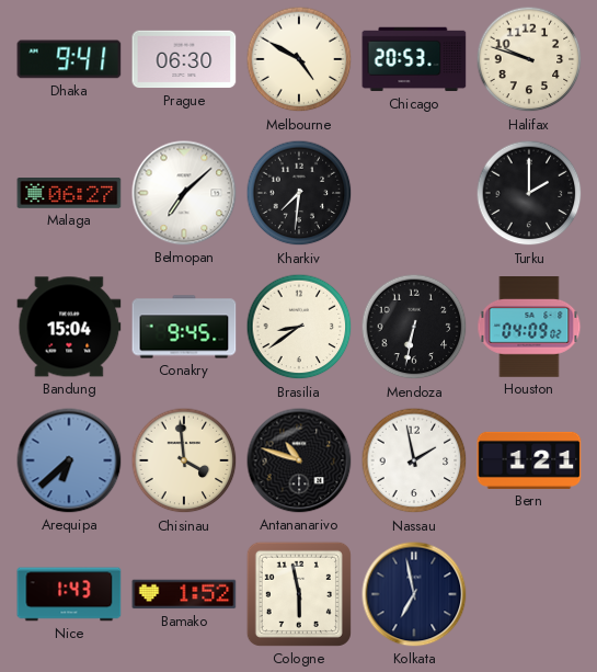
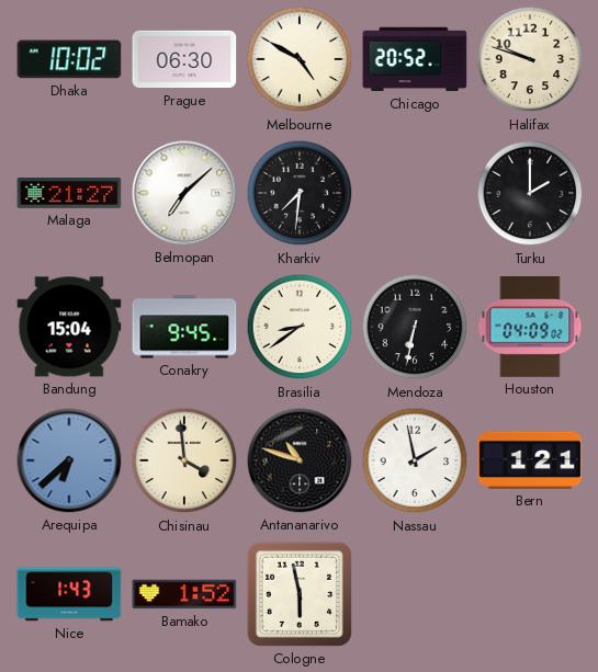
Dhaka: 9:41 -> 10:02 (69, 59)
Chicago: 20:53 -> 20:52 (415, 59)
Malaga: 06:27 -> 21:27 (69, 193)
Kolkata: 6:58 -> none (414, 594)
